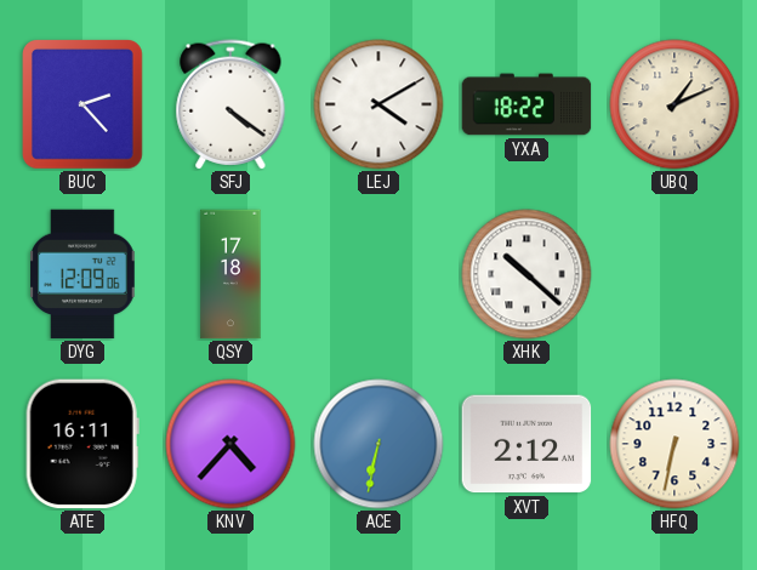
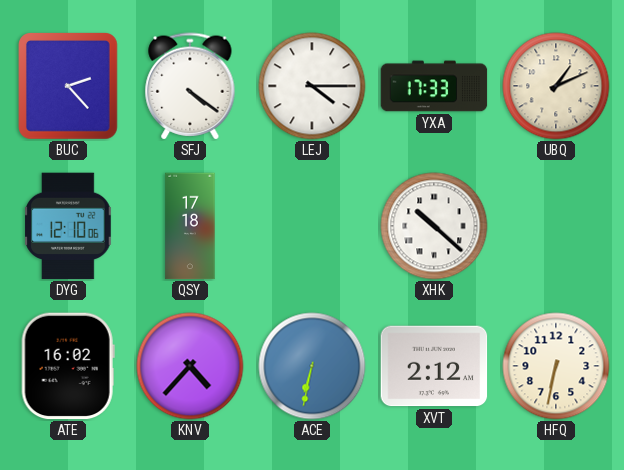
LEJ: 4:10 -> 4:15 (312, 86)
YXA: 18:22 -> 17:33 (434, 86)
DYG: 12:09 -> 12:10 (68, 226)
ATE: 16:11 -> 16:02 (68, 366)
